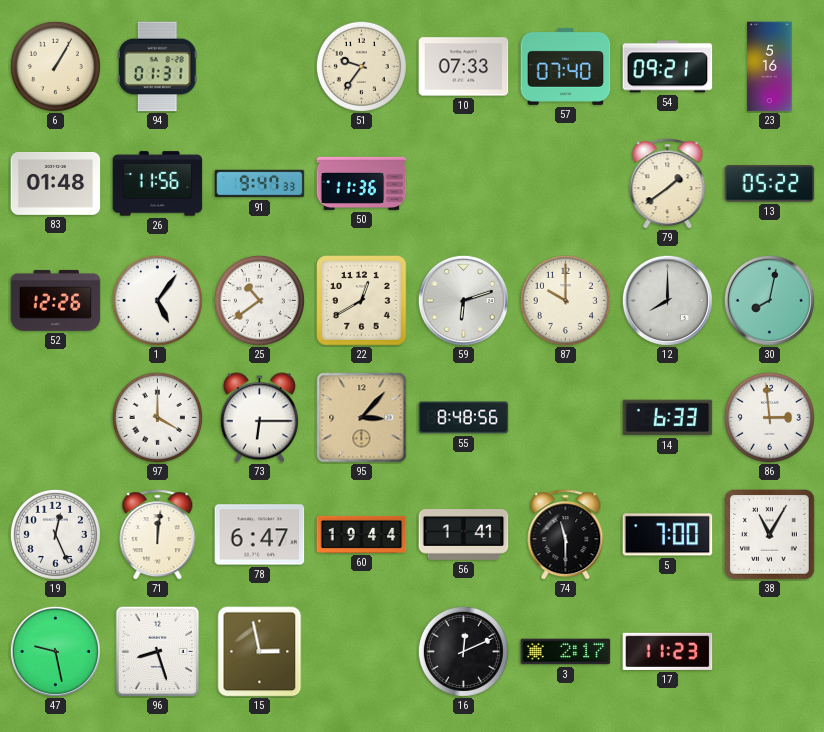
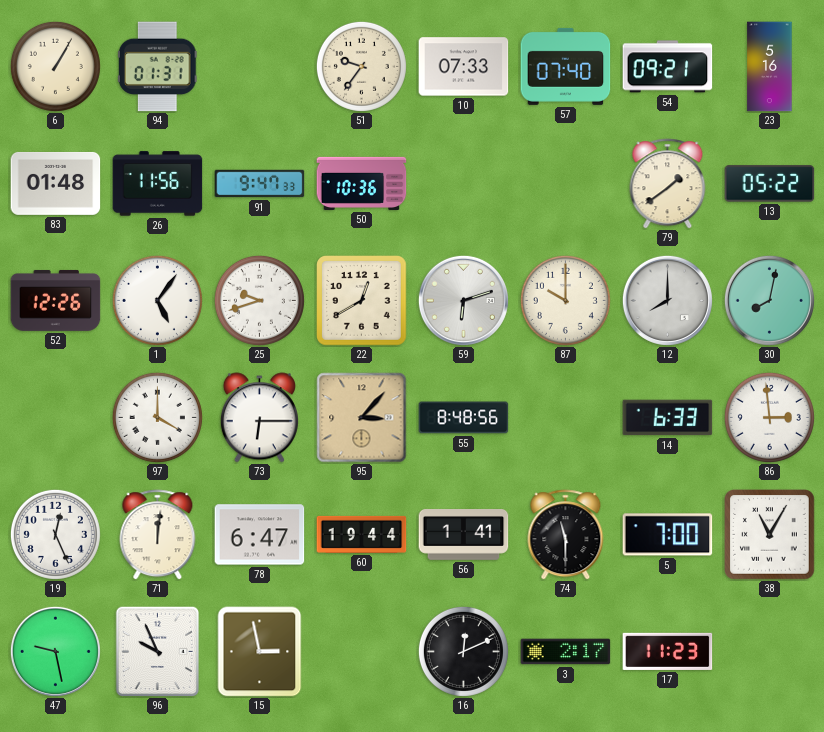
50: 11:36 -> 10:36 (362, 183)
25: 10:39 -> 9:42 (259, 300)
96: 8:27 -> 9:56 (158, 651)
